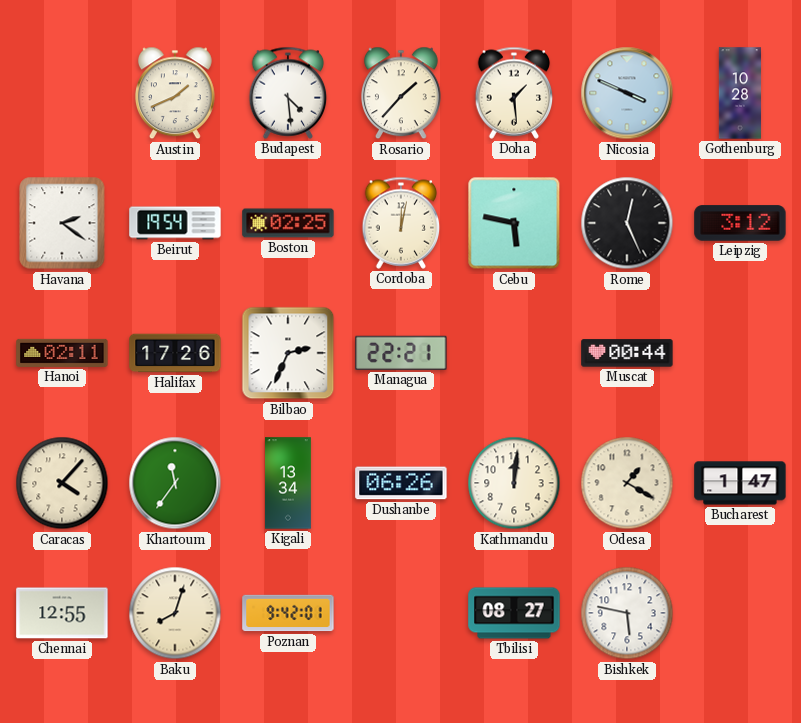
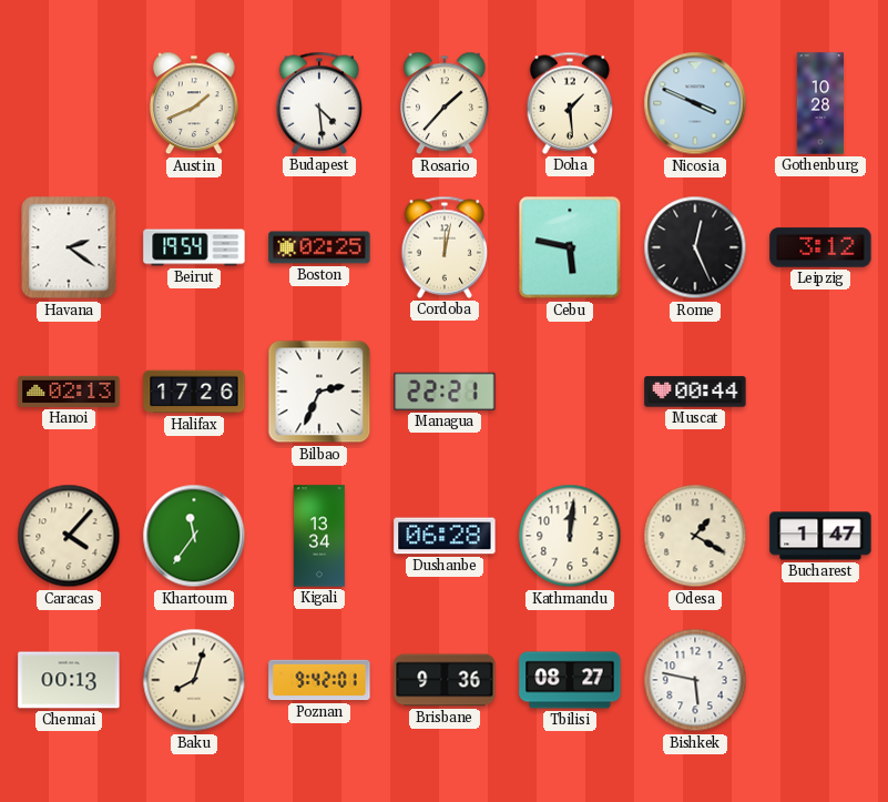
Hanoi: 02:11 -> 02:13 (69, 392)
Dushanbe: 06:26 -> 06:28 (445, 536)
Chennai: 12:55 -> 00:13 (69, 680)
Brisbane: none -> 9:36 (445, 680)
